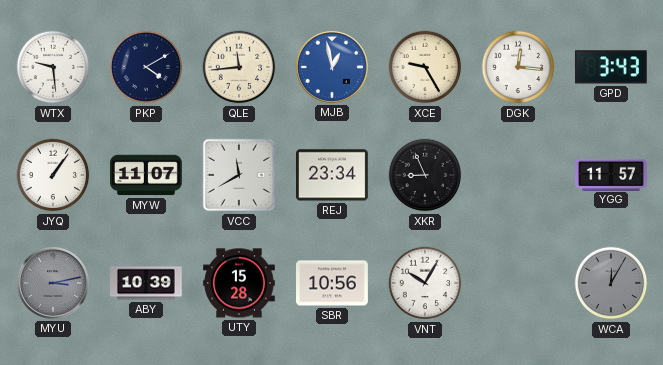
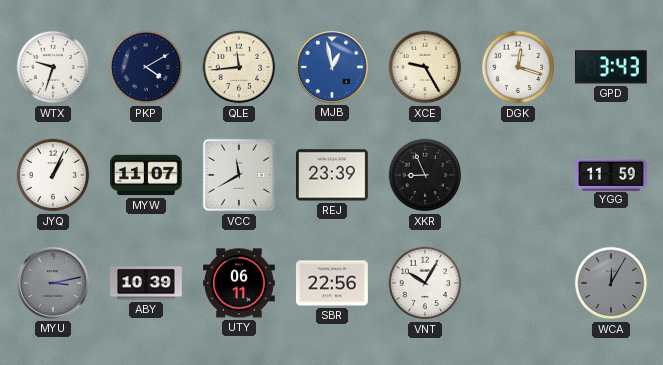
WTX: 9:29 -> 9:33 (53, 67)
DGK: 12:16 -> 12:18 (518, 67)
JYQ: 1:06 -> 1:04 (53, 175)
REJ: 23:34 -> 23:39 (333, 175)
YGG: 11:57 -> 11:59 (612, 174)
UTY: 15:28 -> 06:11 (240, 283)
SBR: 10:56 -> 22:56 (333, 283)
